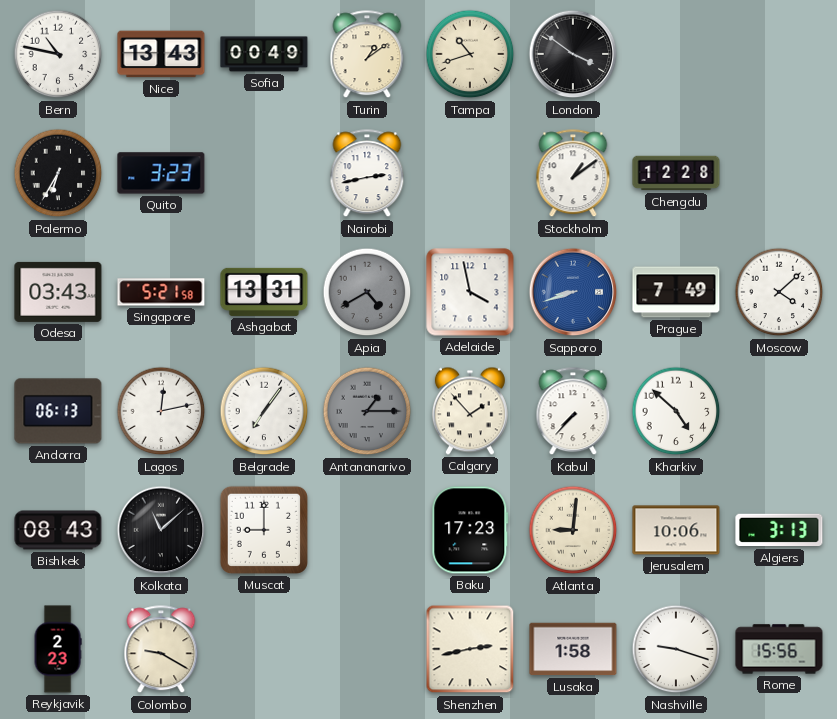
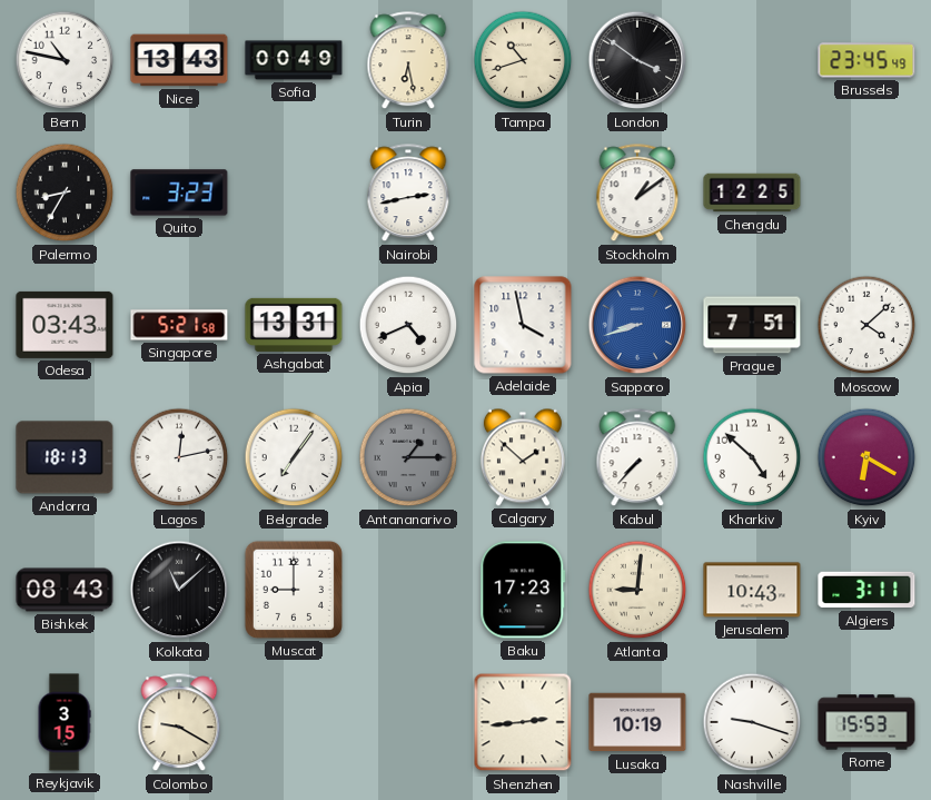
Turin: 1:09 -> 6:28 (408, 61)
Brussels: none -> 23:45 (866, 60)
Palermo: 6:35 -> 8:35 (65, 192)
Chengdu: 12:28 -> 12:25 (752, 192)
Apia: 4:40 -> 4:41 (408, 325)
Apia dial: grey -> white (408, 325)
Prague: 7:49 -> 7:51 (752, 325)
Andorra: 06:13 -> 18:13 (65, 457)
Calgary: 1:53 -> 1:52 (523, 457)
Kyiv: none -> 6:20 (866, 457)
Jerusalem: 10:06 -> 10:43 (752, 590)
Algiers: 3:13 -> 3:11 (866, 590)
Reykjavik: 2:23 -> 3:15 (65, 722)
Shenzhen: 2:43 -> 2:44 (523, 722)
Lusaka: 1:58 -> 10:19 (637, 722)
Rome: 15:56 -> 15:53 (866, 722)
